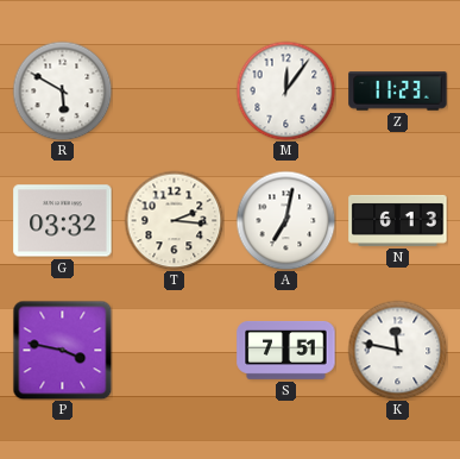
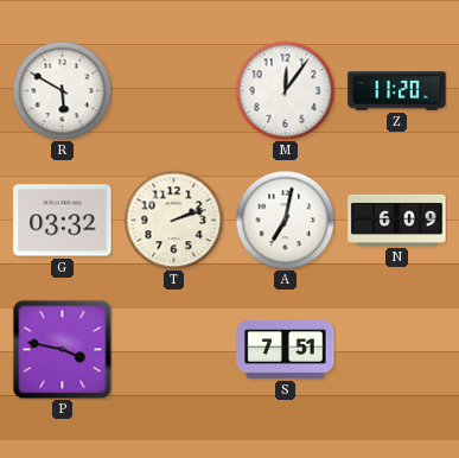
Z: 11:23 -> 11:20 (397, 91)
T: 2:16 -> 2:12 (173, 220)
N: 6:13 -> 6:09 (397, 220)
K: 11:47 -> none (397, 350)
